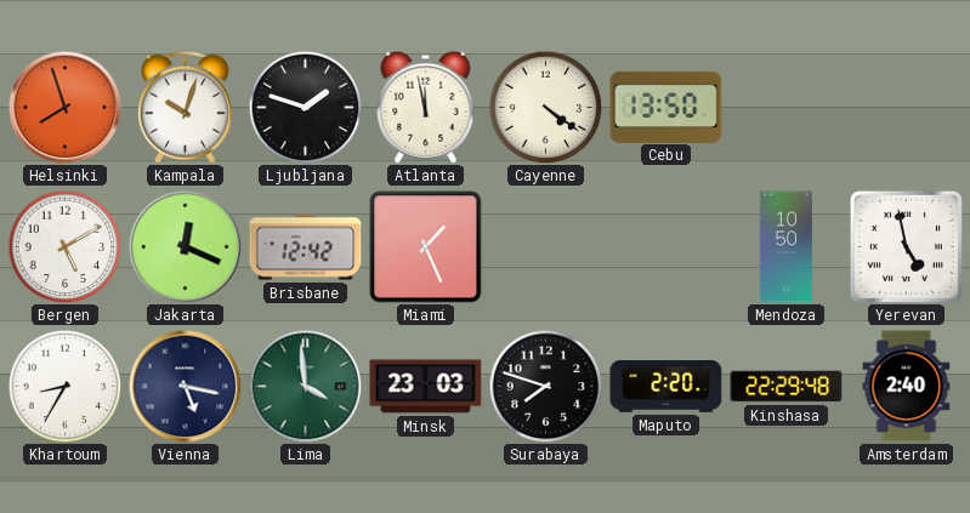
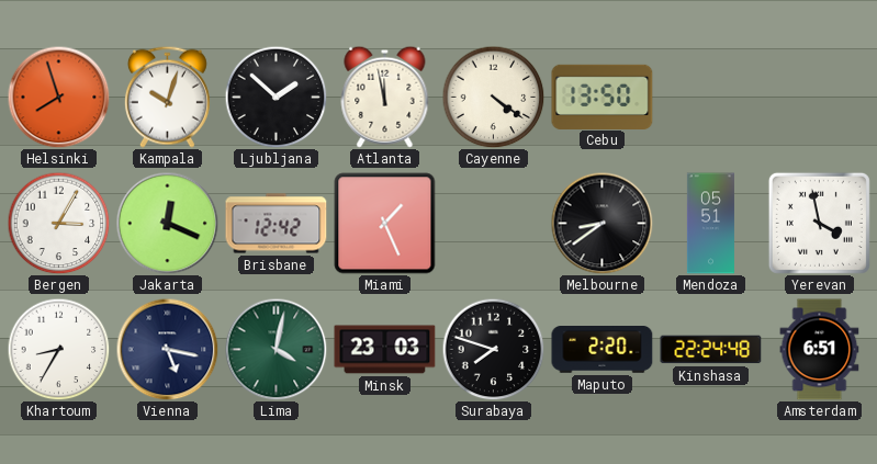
Ljubljana: 1:48 -> 1:52 (276, 97)
Bergen: 5:10 -> 3:05 (58, 223)
Melbourne: none -> 8:39 (601, 223)
Mendoza: 10:50 -> 05:51 (710, 224)
Yerevan: 4:58 -> 3:58 (819, 223)
Lima: 3:59 -> 4:02 (276, 349)
Kinshasa: 22:29 -> 22:24 (711, 350)
Amsterdam: 2:40 -> 6:51 (820, 350)
